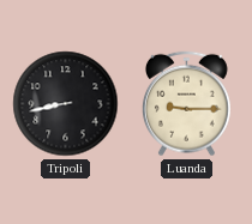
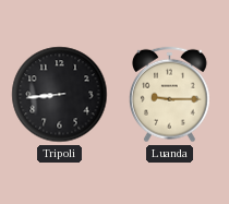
Tripoli: 8:43 -> 8:44 (60, 95)
